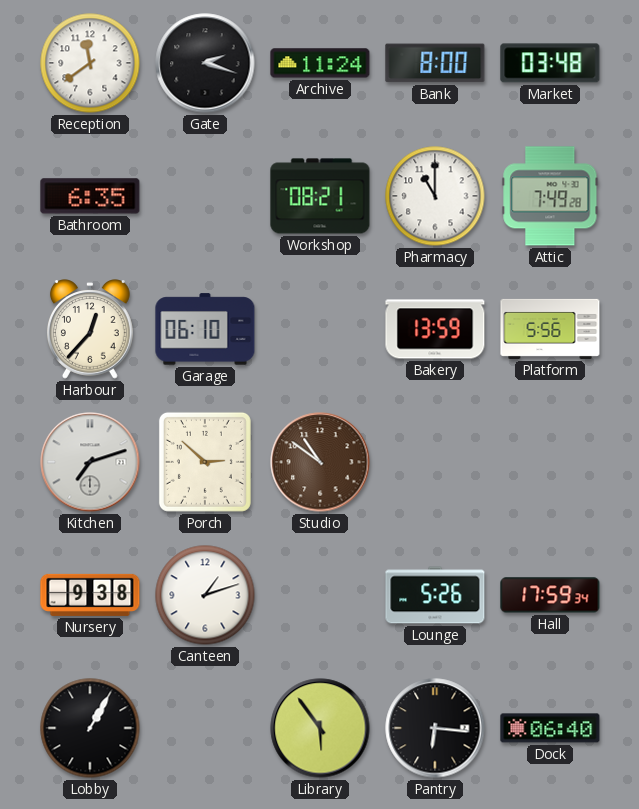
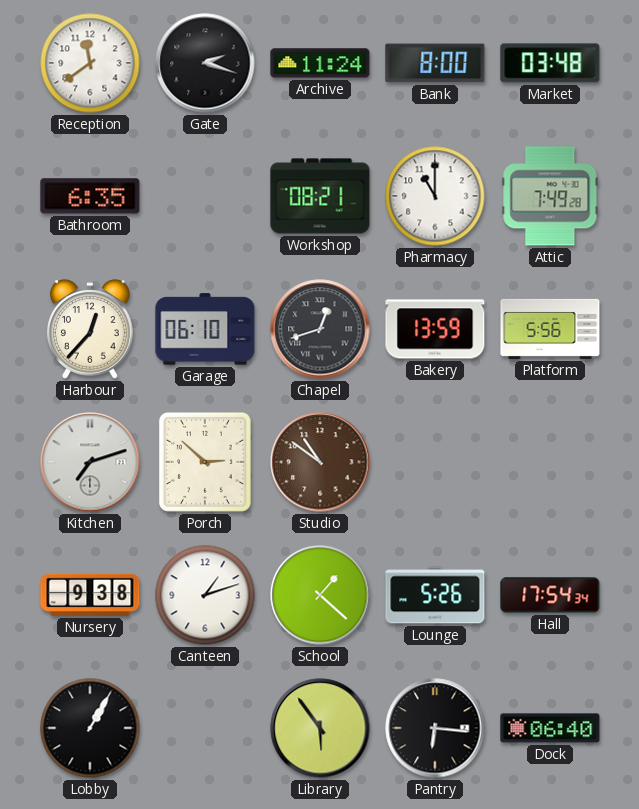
Chapel: none -> 12:42 (320, 329)
School: none -> 1:22 (320, 595)
Hall: 17:59 -> 17:54 (550, 595)
